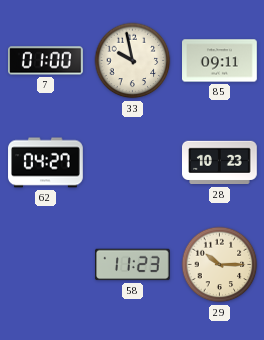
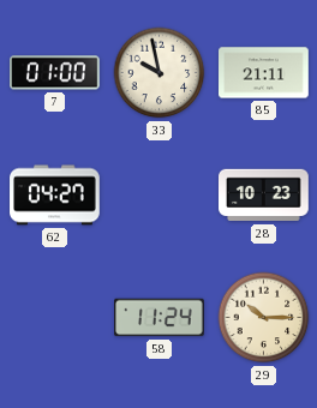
85: 09:11 -> 21:11 (264, 73)
58: 11:23 -> 11:24 (160, 318)
